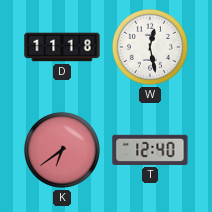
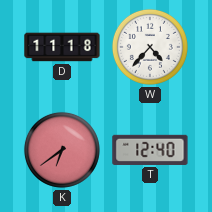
W: 12:28 -> 4:37 (150, 47)
